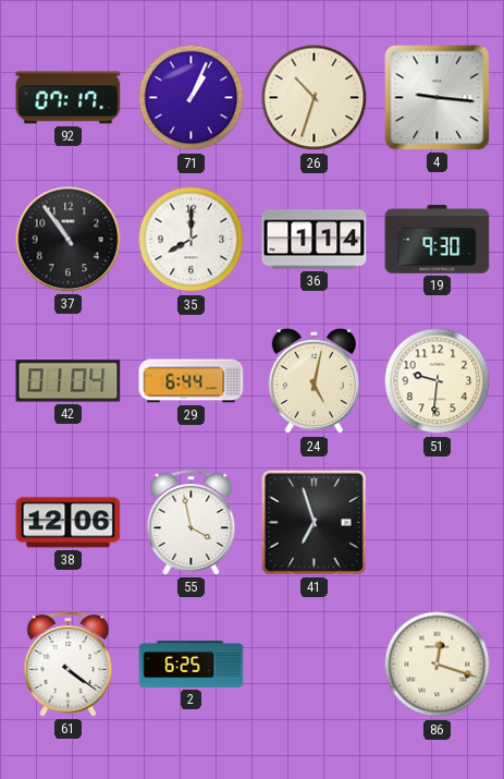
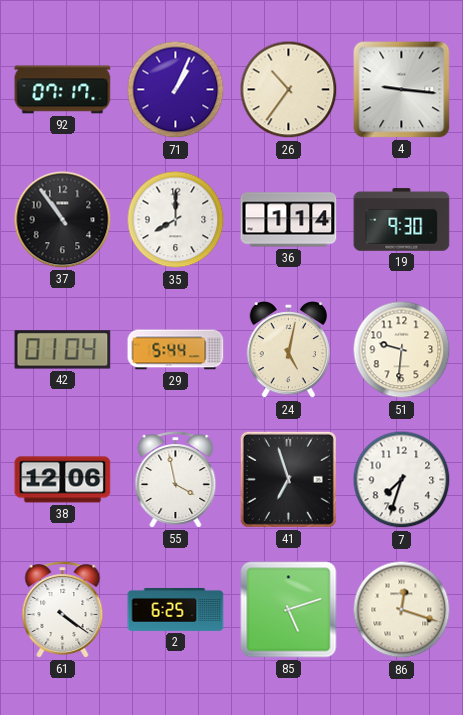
26: 10:33 -> 10:36 (289, 90)
29: 6:44 -> 5:44 (176, 350)
7: none -> 7:33 (402, 480)
85: none -> 5:12 (289, 610)
